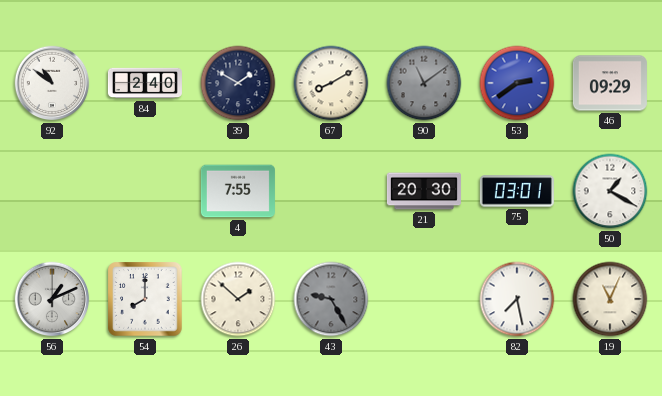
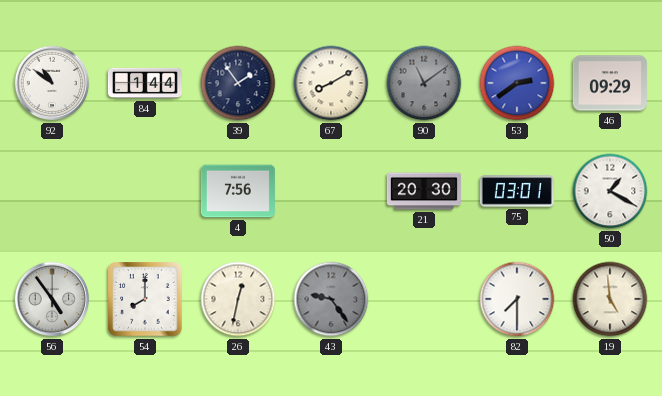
84: 2:40 -> 1:44 (145, 83)
39: 1:50 -> 1:54 (238, 83)
4: 7:55 -> 7:56 (238, 191)
56: 1:11 -> 4:54 (52, 299)
26: 1:52 -> 12:32 (238, 299)
43: 9:25 -> 9:24 (331, 299)
82: 7:28 -> 7:30 (517, 299)
19: 11:04 -> 4:59 (610, 299)
